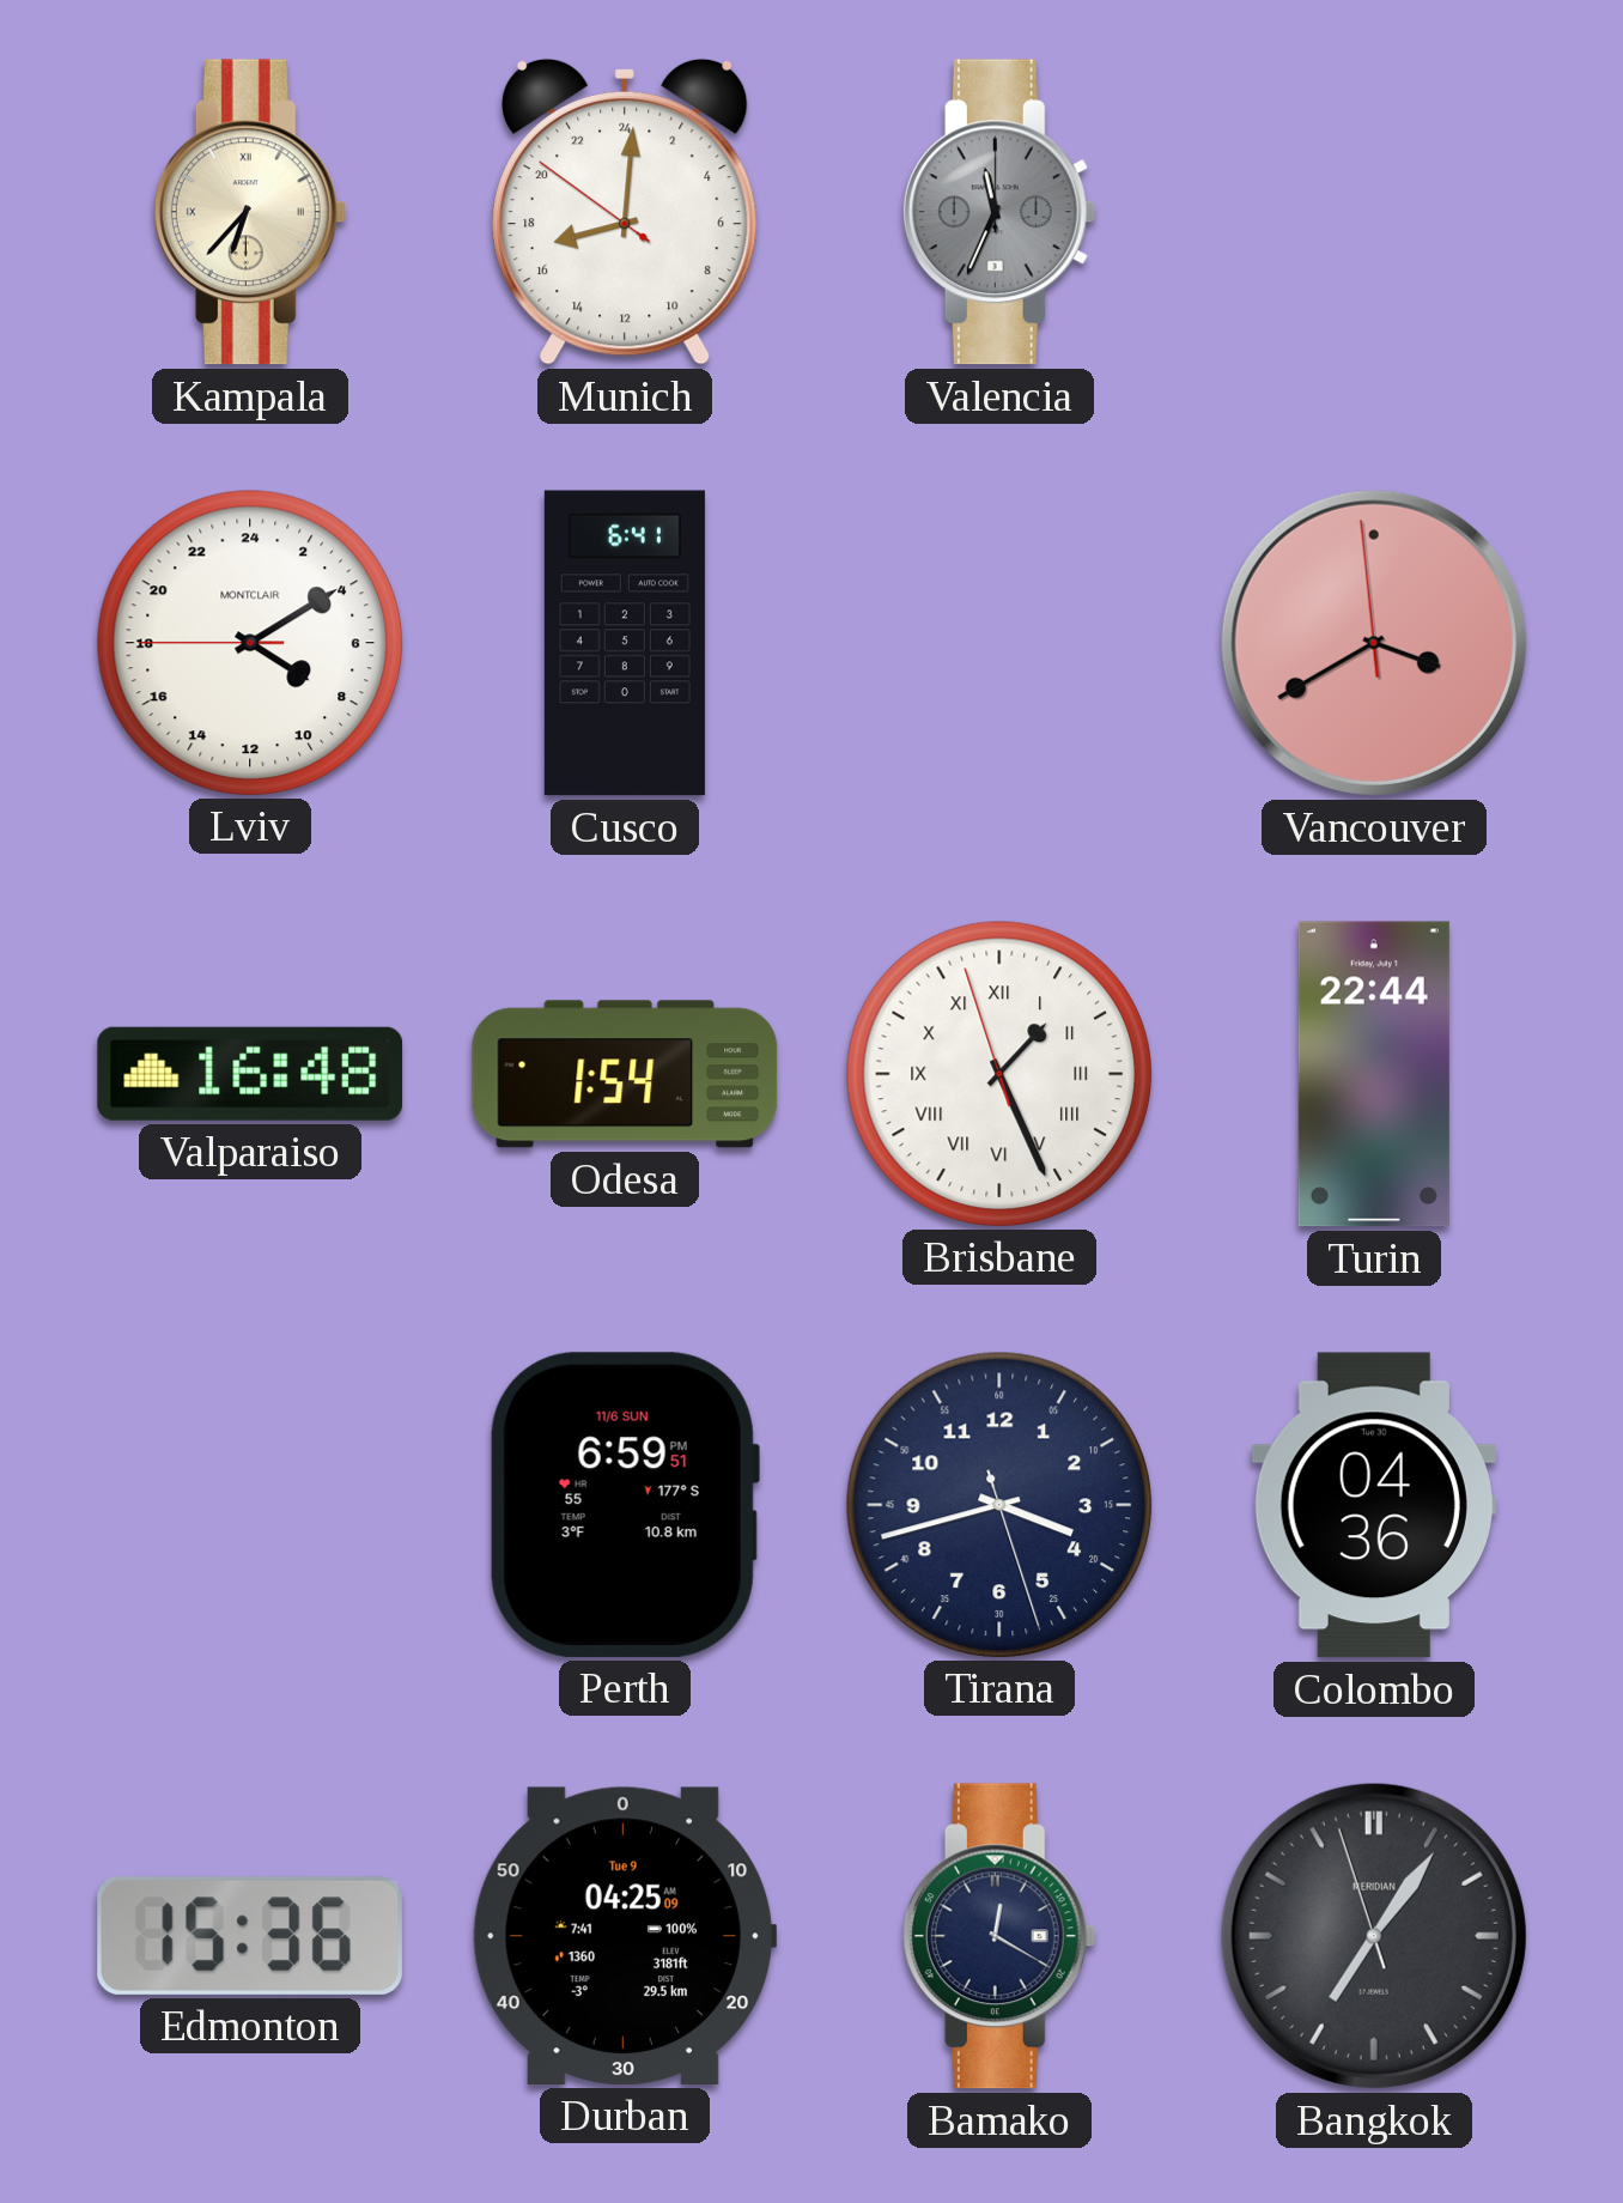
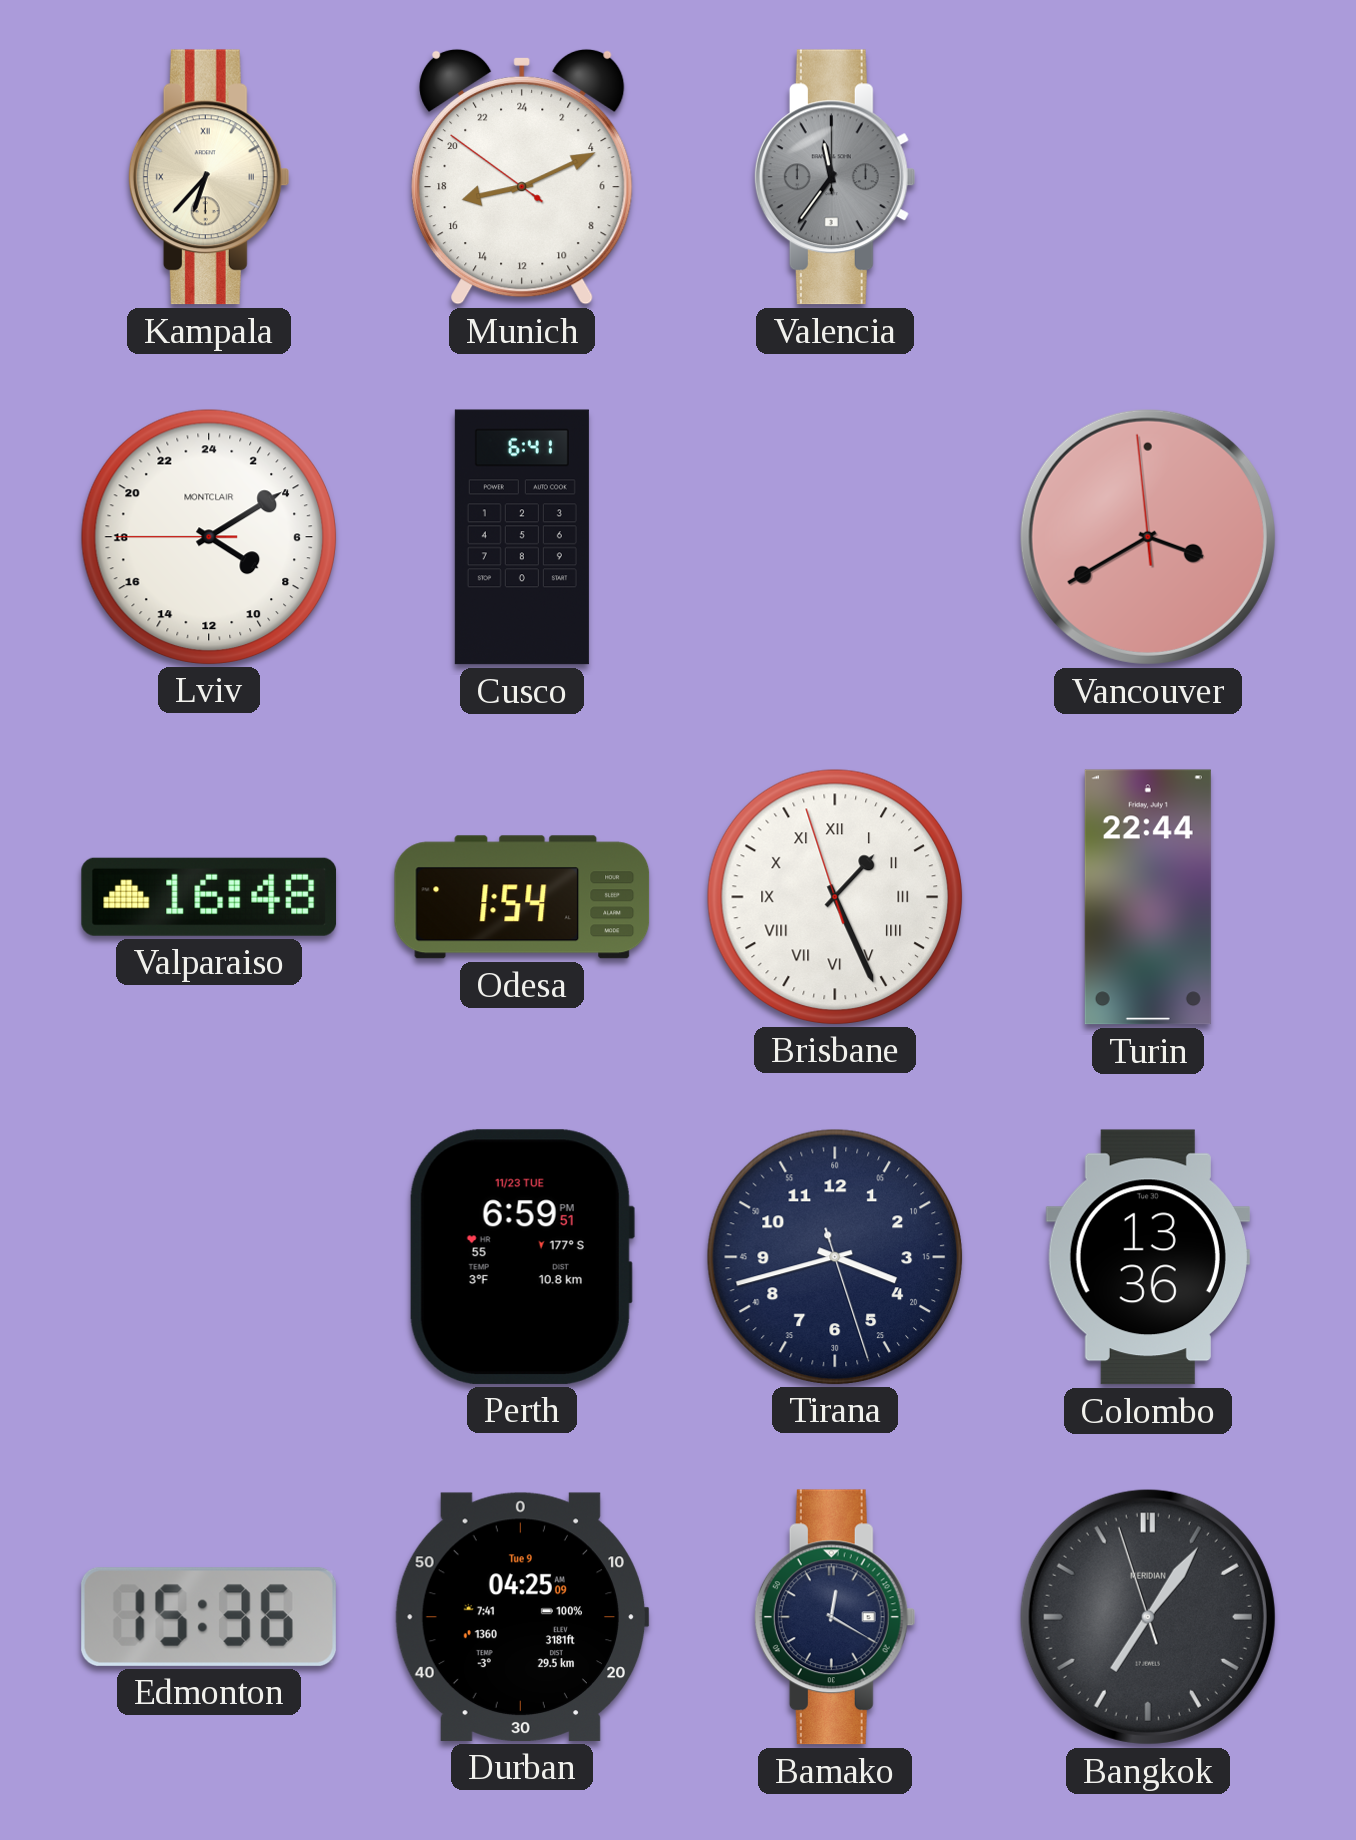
Munich: 17:00 -> 17:10 (522, 177)
Valencia: 11:34 -> 11:36 (835, 177)
Perth date: 11/6 SUN -> 11/23 TUE (521, 1257)
Colombo: 04:36 -> 13:36 (1148, 1257)
